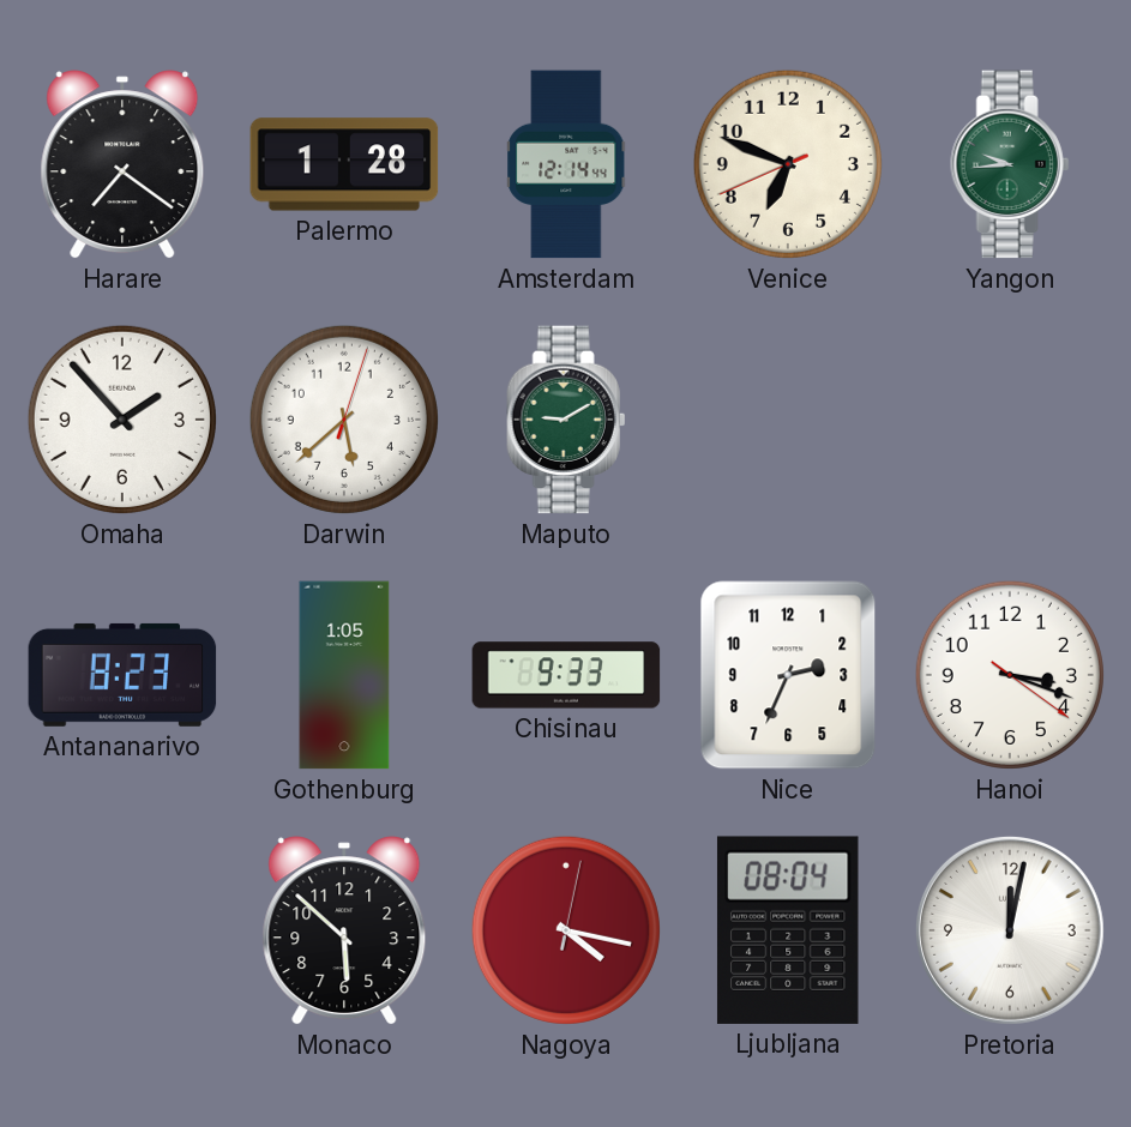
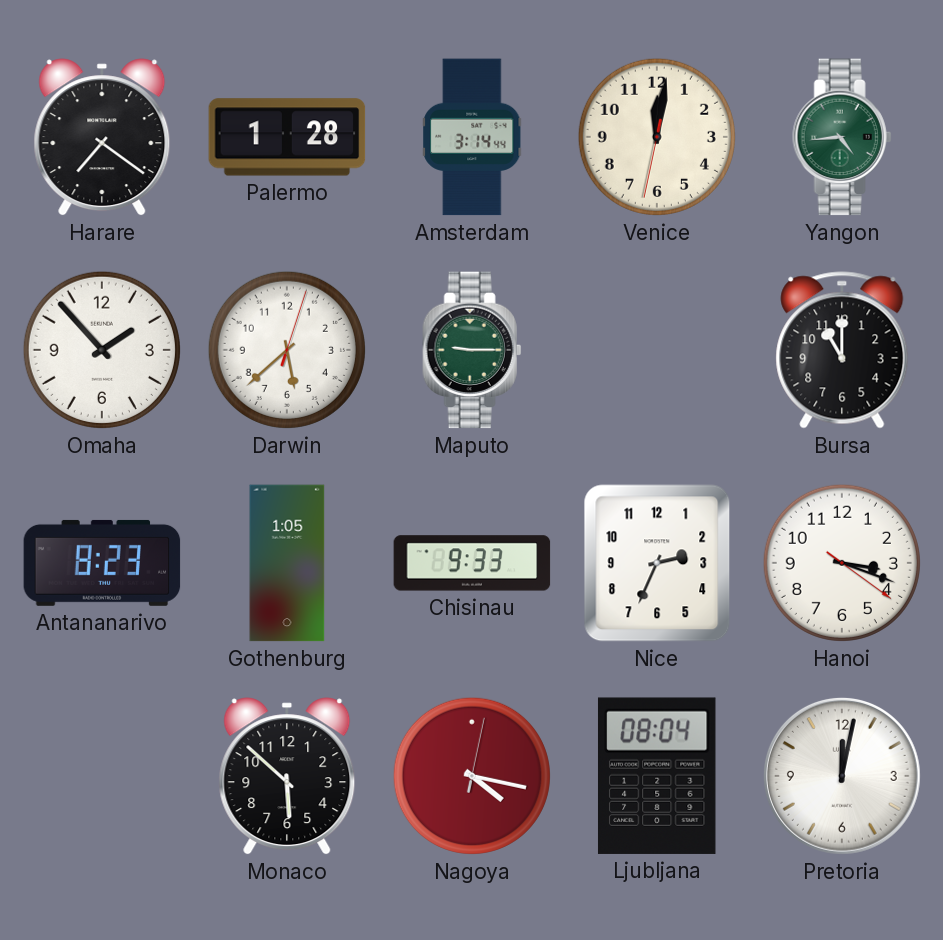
Amsterdam: 12:14 -> 3:14 (473, 137)
Venice: 6:48 -> 12:01 (657, 137)
Yangon: 9:44 -> 4:44 (842, 137)
Maputo: 9:10 -> 9:15 (472, 350)
Bursa: none -> 11:00 (842, 350)
